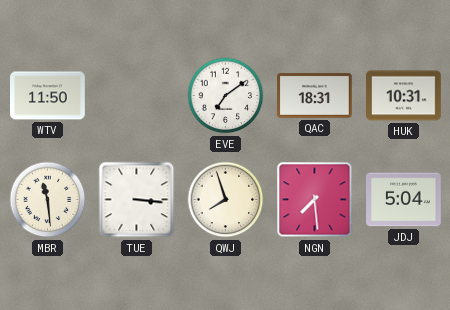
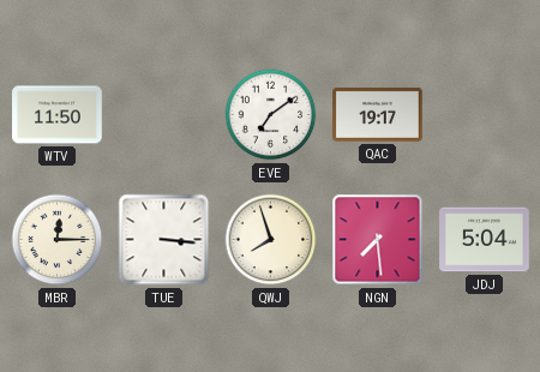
QAC: 18:31 -> 19:17 (378, 115)
HUK: 10:31 -> none (404, 96)
MBR: 11:29 -> 12:15 (58, 240)
